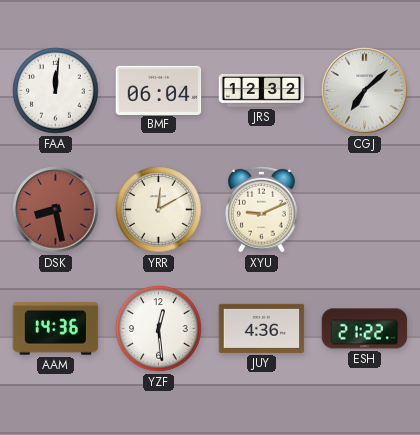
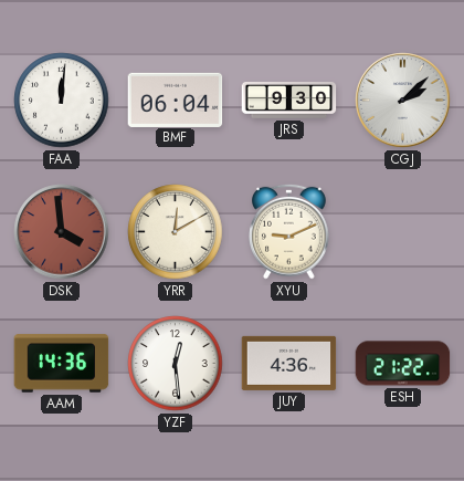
JRS: 12:32 -> 9:30 (289, 100)
CGJ: 7:08 -> 2:08 (403, 101)
DSK: 8:28 -> 3:59 (62, 232)
